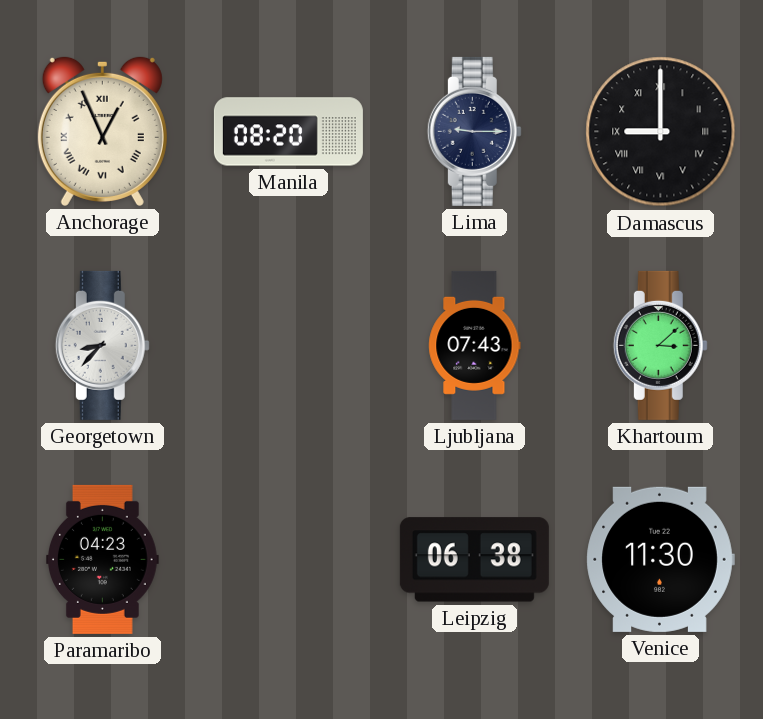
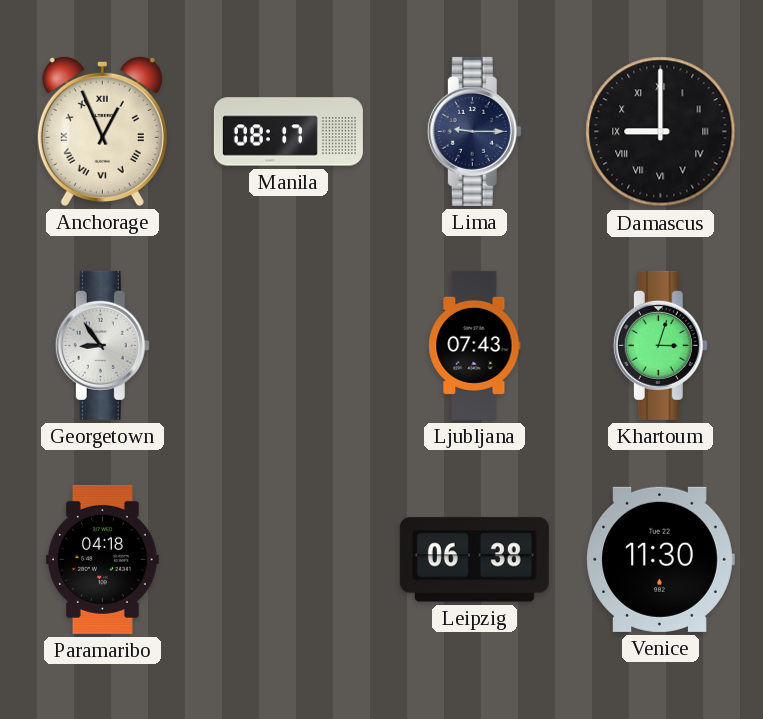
Manila: 08:20 -> 08:17 (288, 132)
Georgetown: 8:37 -> 8:54 (102, 345)
Khartoum: 3:08 -> 3:03 (660, 345)
Paramaribo: 04:23 -> 04:18 (103, 559)
